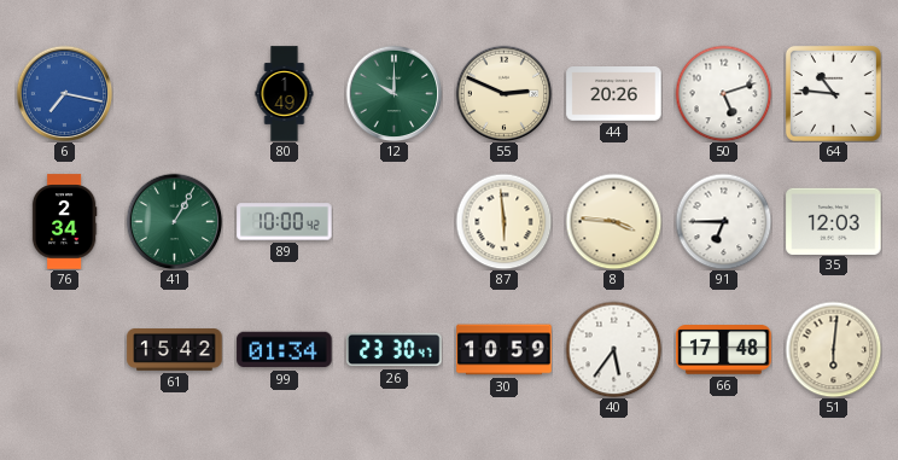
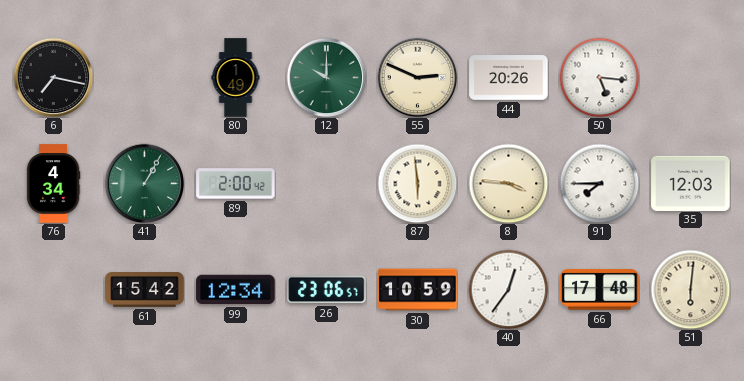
6 dial: blue -> black (53, 77)
50: 5:12 -> 5:16 (599, 77)
64: 10:46 -> none (833, 93)
76: 2:34 -> 4:34 (53, 184)
89: 10:00 -> 2:00 (236, 184)
91: 6:45 -> 7:45 (599, 183)
99: 01:34 -> 12:34 (236, 290)
26: 23:30 -> 23:06 (327, 290)
40: 5:36 -> 12:36 (508, 289)
